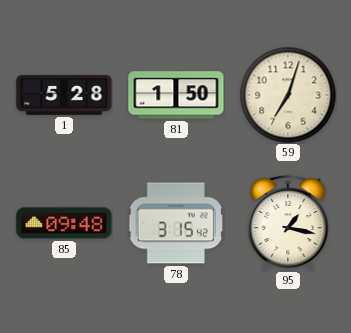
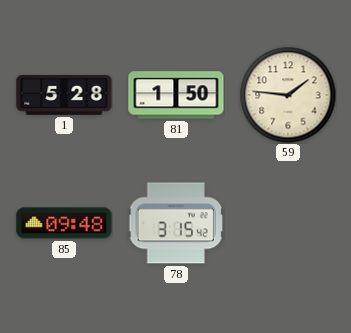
59: 7:03 -> 1:46 (288, 95)
95: 1:17 -> none (288, 223)
